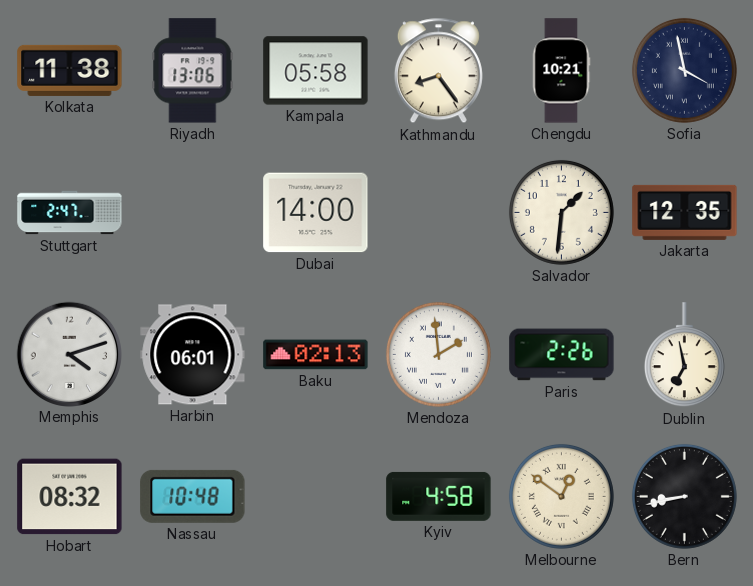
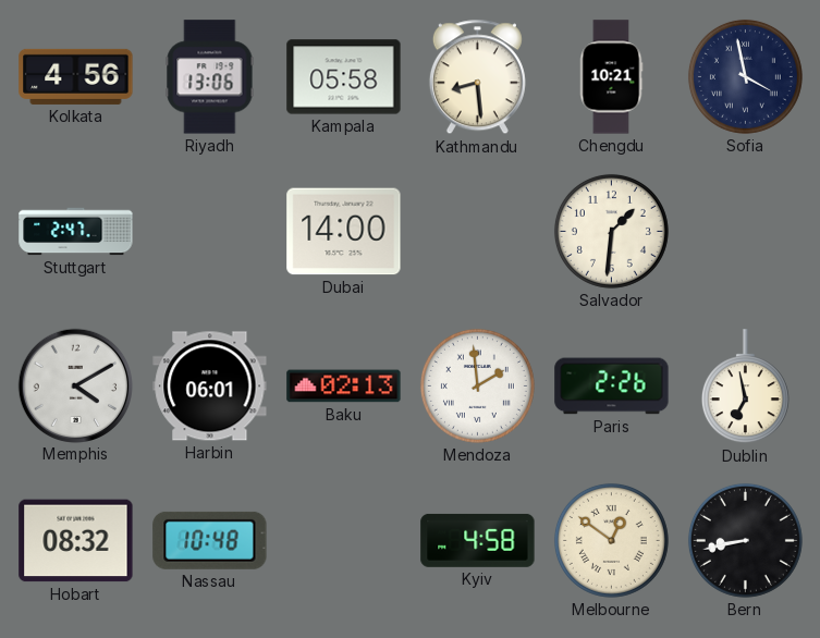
Kolkata: 11:38 -> 4:56 (76, 76)
Kathmandu: 8:24 -> 8:29 (477, 77)
Jakarta: 12:35 -> none (685, 212)
Memphis: 4:12 -> 4:10 (75, 385)
